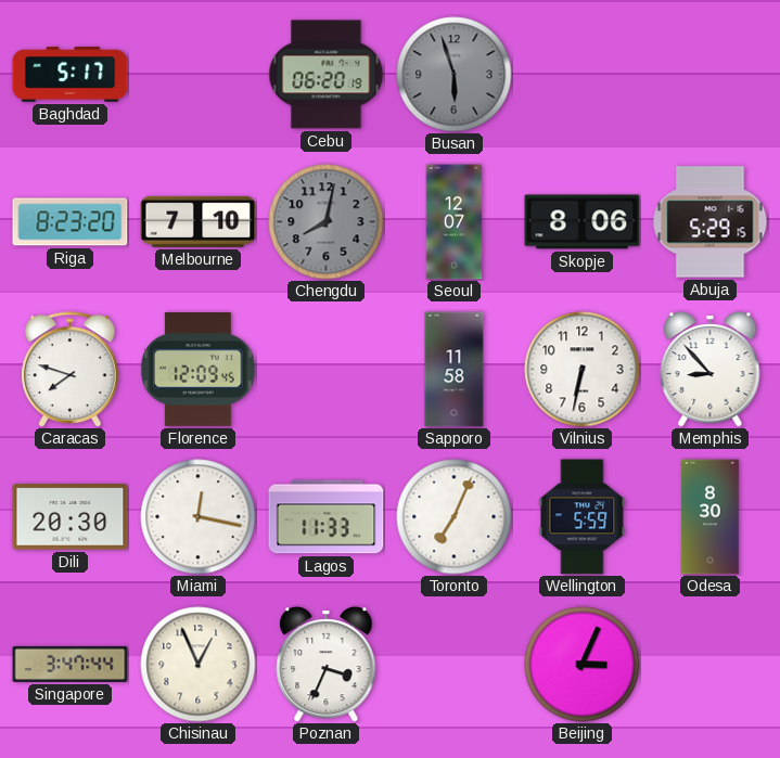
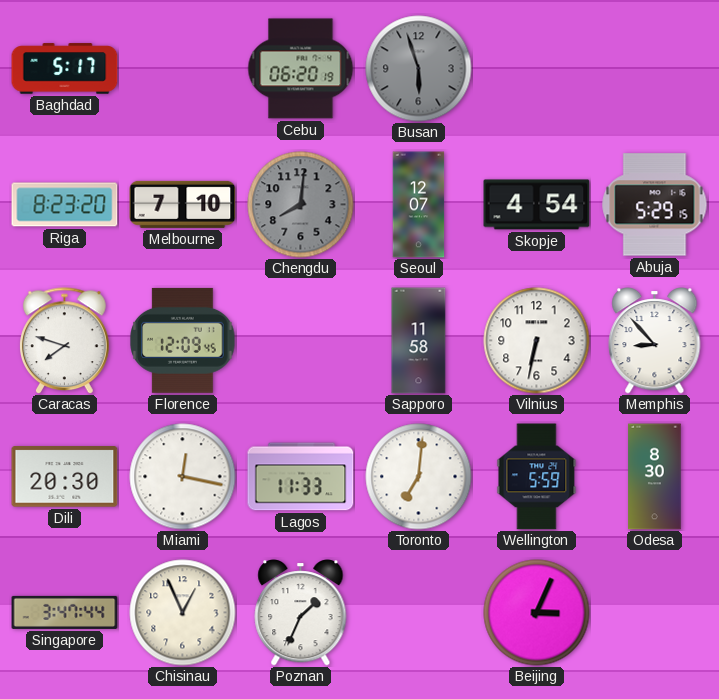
Chengdu: 8:02 -> 8:01 (301, 205)
Skopje: 8:06 -> 4:54 (537, 205)
Toronto: 7:04 -> 7:01 (419, 477)
Poznan: 3:34 -> 1:34 (301, 613)
